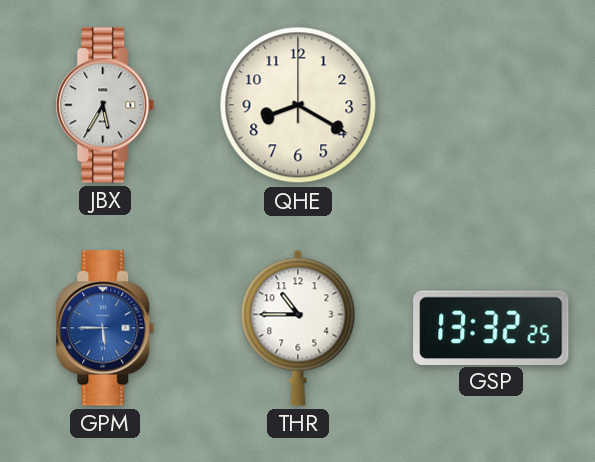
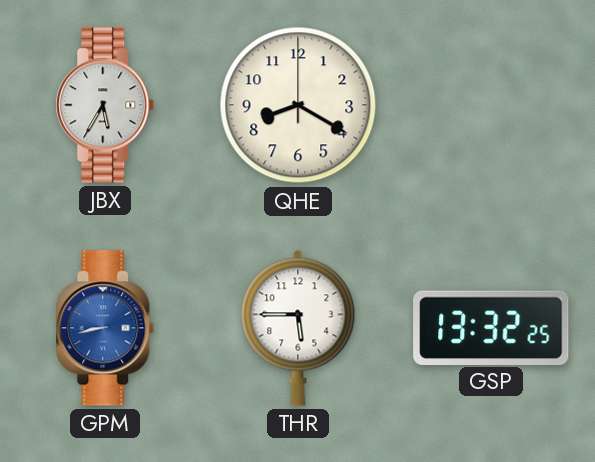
GPM: 5:45 -> 8:43 (105, 328)
THR: 10:45 -> 5:45 (298, 328)
